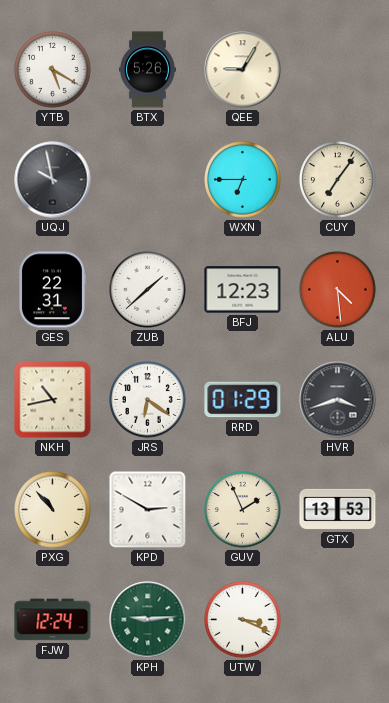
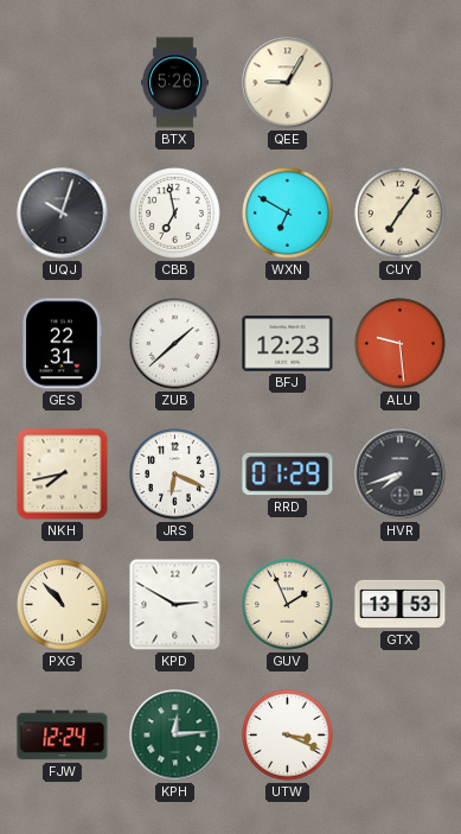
YTB: 5:20 -> none (53, 70)
UQJ: 9:58 -> 10:03 (63, 214)
CBB: none -> 6:58 (175, 214)
WXN: 6:45 -> 6:50 (288, 214)
ALU: 4:29 -> 9:29 (401, 344)
NKH: 10:43 -> 7:43 (63, 475)
JRS: 6:21 -> 6:19 (175, 475)
HVR: 3:42 -> 7:42 (401, 475)
KPH: 9:14 -> 12:14 (175, 736)
